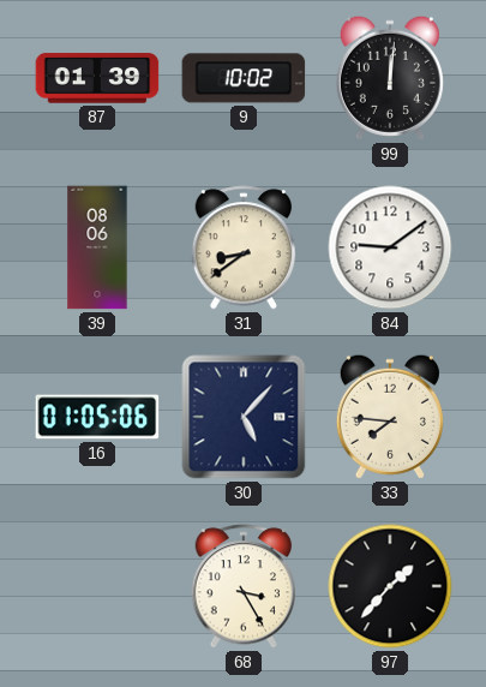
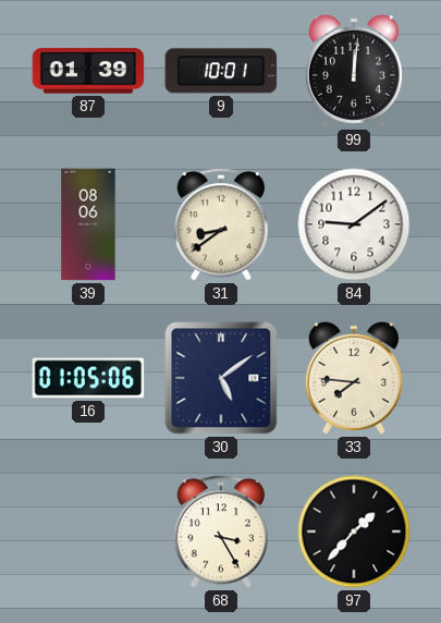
9: 10:02 -> 10:01 (221, 71)
30: 5:07 -> 5:09 (221, 378)
